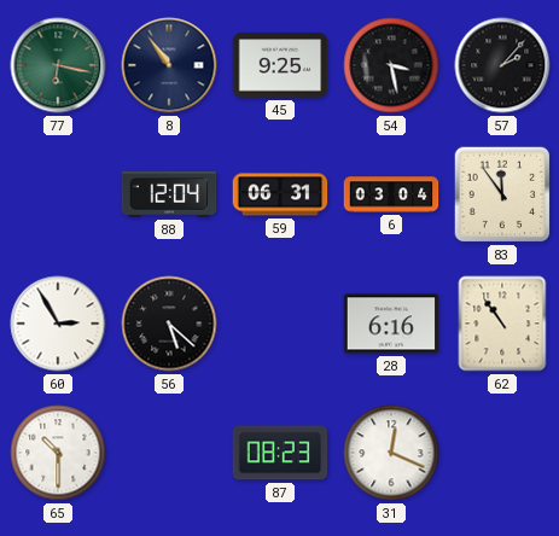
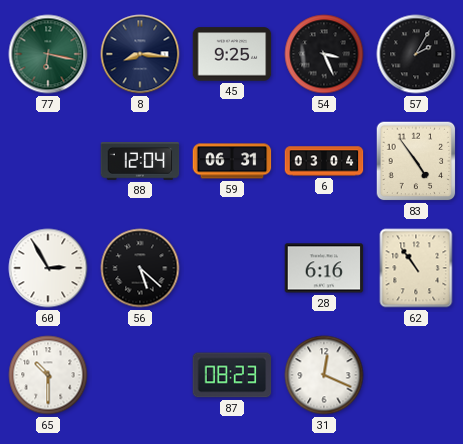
8: 10:54 -> 8:16 (140, 54)
54: 3:28 -> 3:26 (324, 54)
57: 2:07 -> 2:05 (416, 54)
83: 11:54 -> 4:54 (416, 161)
